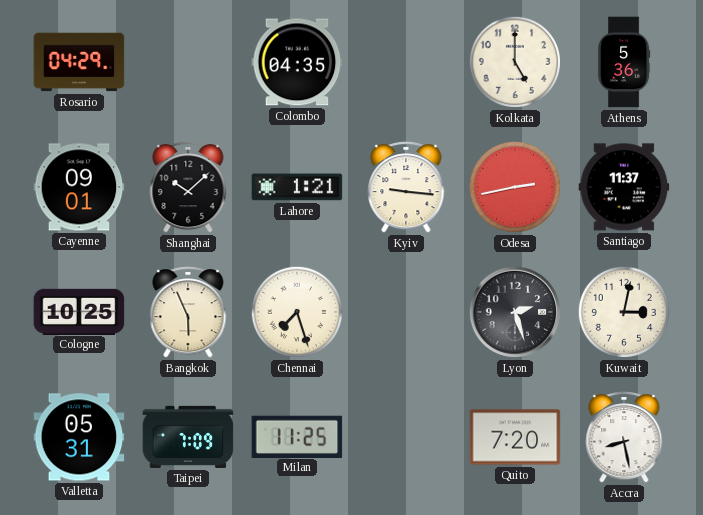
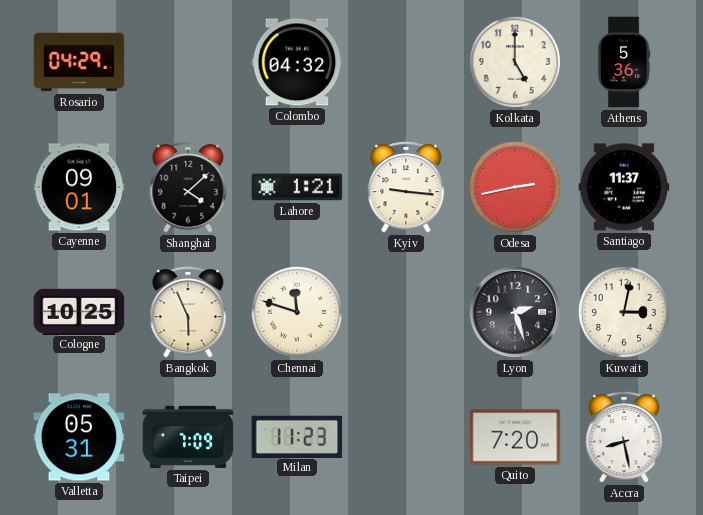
Colombo: 04:35 -> 04:32 (297, 62)
Shanghai: 10:08 -> 4:08 (188, 187)
Chennai: 7:27 -> 11:48 (297, 312)
Milan: 11:25 -> 11:23 (297, 436)
